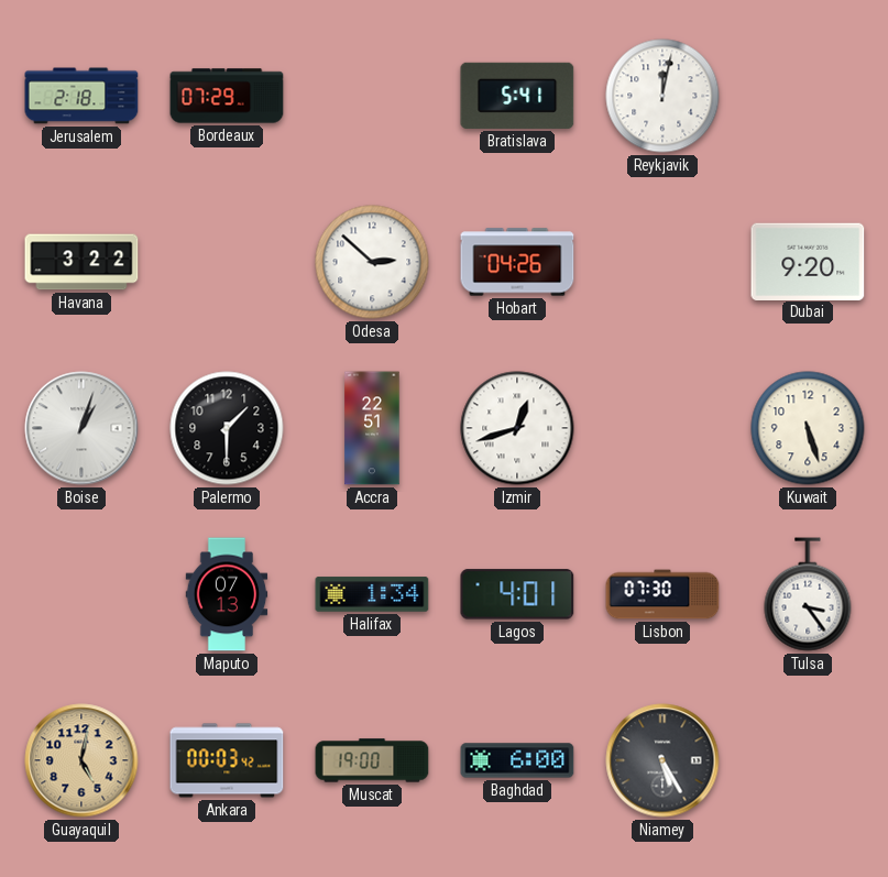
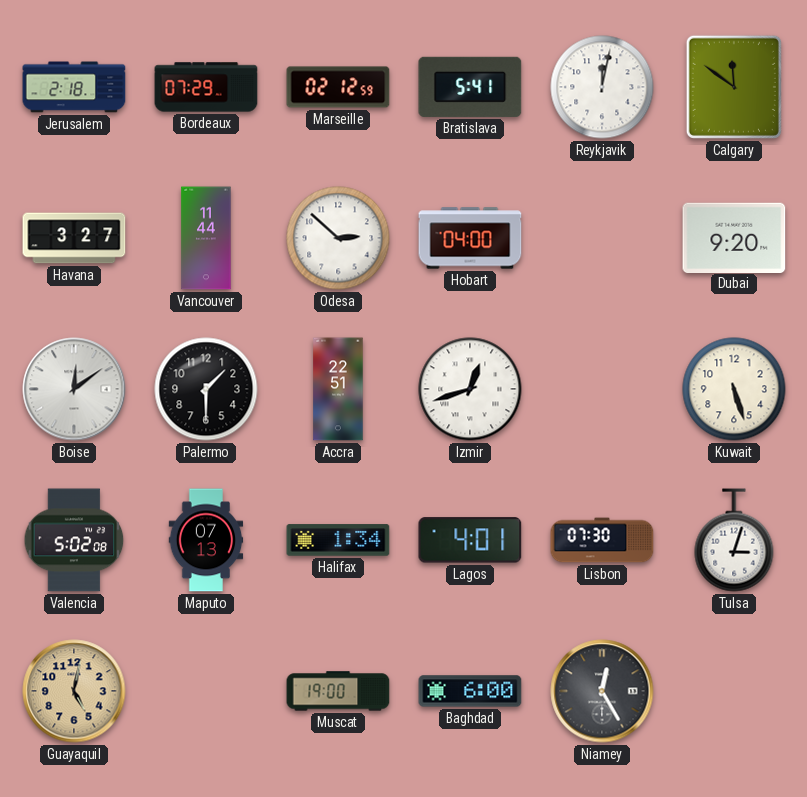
Marseille: none -> 02:12 (338, 87)
Calgary: none -> 11:51 (734, 87)
Havana: 3:22 -> 3:27 (74, 238)
Vancouver: none -> 11:44 (206, 238)
Hobart: 04:26 -> 04:00 (470, 238)
Boise: 1:03 -> 12:09 (74, 389)
Valencia: none -> 5:02 (74, 540)
Tulsa: 3:24 -> 3:03 (734, 540)
Ankara: 00:03 -> none (227, 760)
Niamey: 5:25 -> 12:25 (602, 691)
